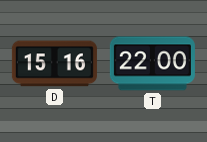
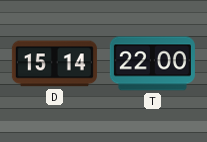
D: 15:16 -> 15:14 (54, 64)
